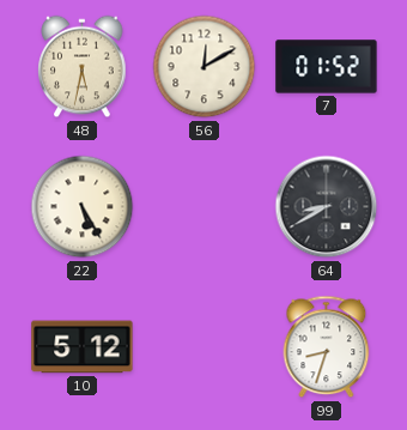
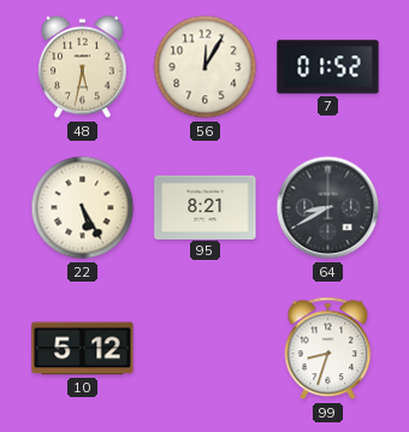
56: 12:10 -> 12:05 (206, 67)
95: none -> 8:21 (206, 207)
